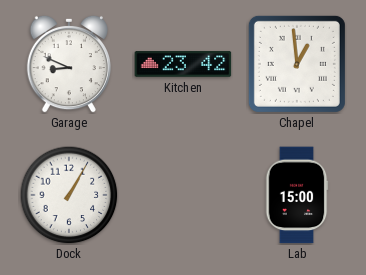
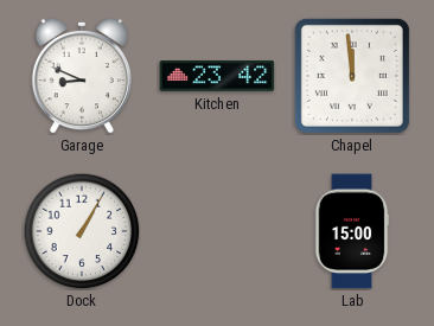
Chapel: 12:59 -> 11:59 (352, 76)
